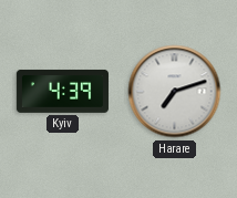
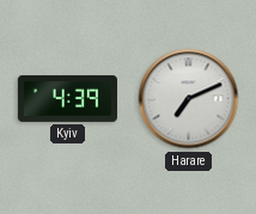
Harare: 7:12 -> 7:11 (189, 99)
